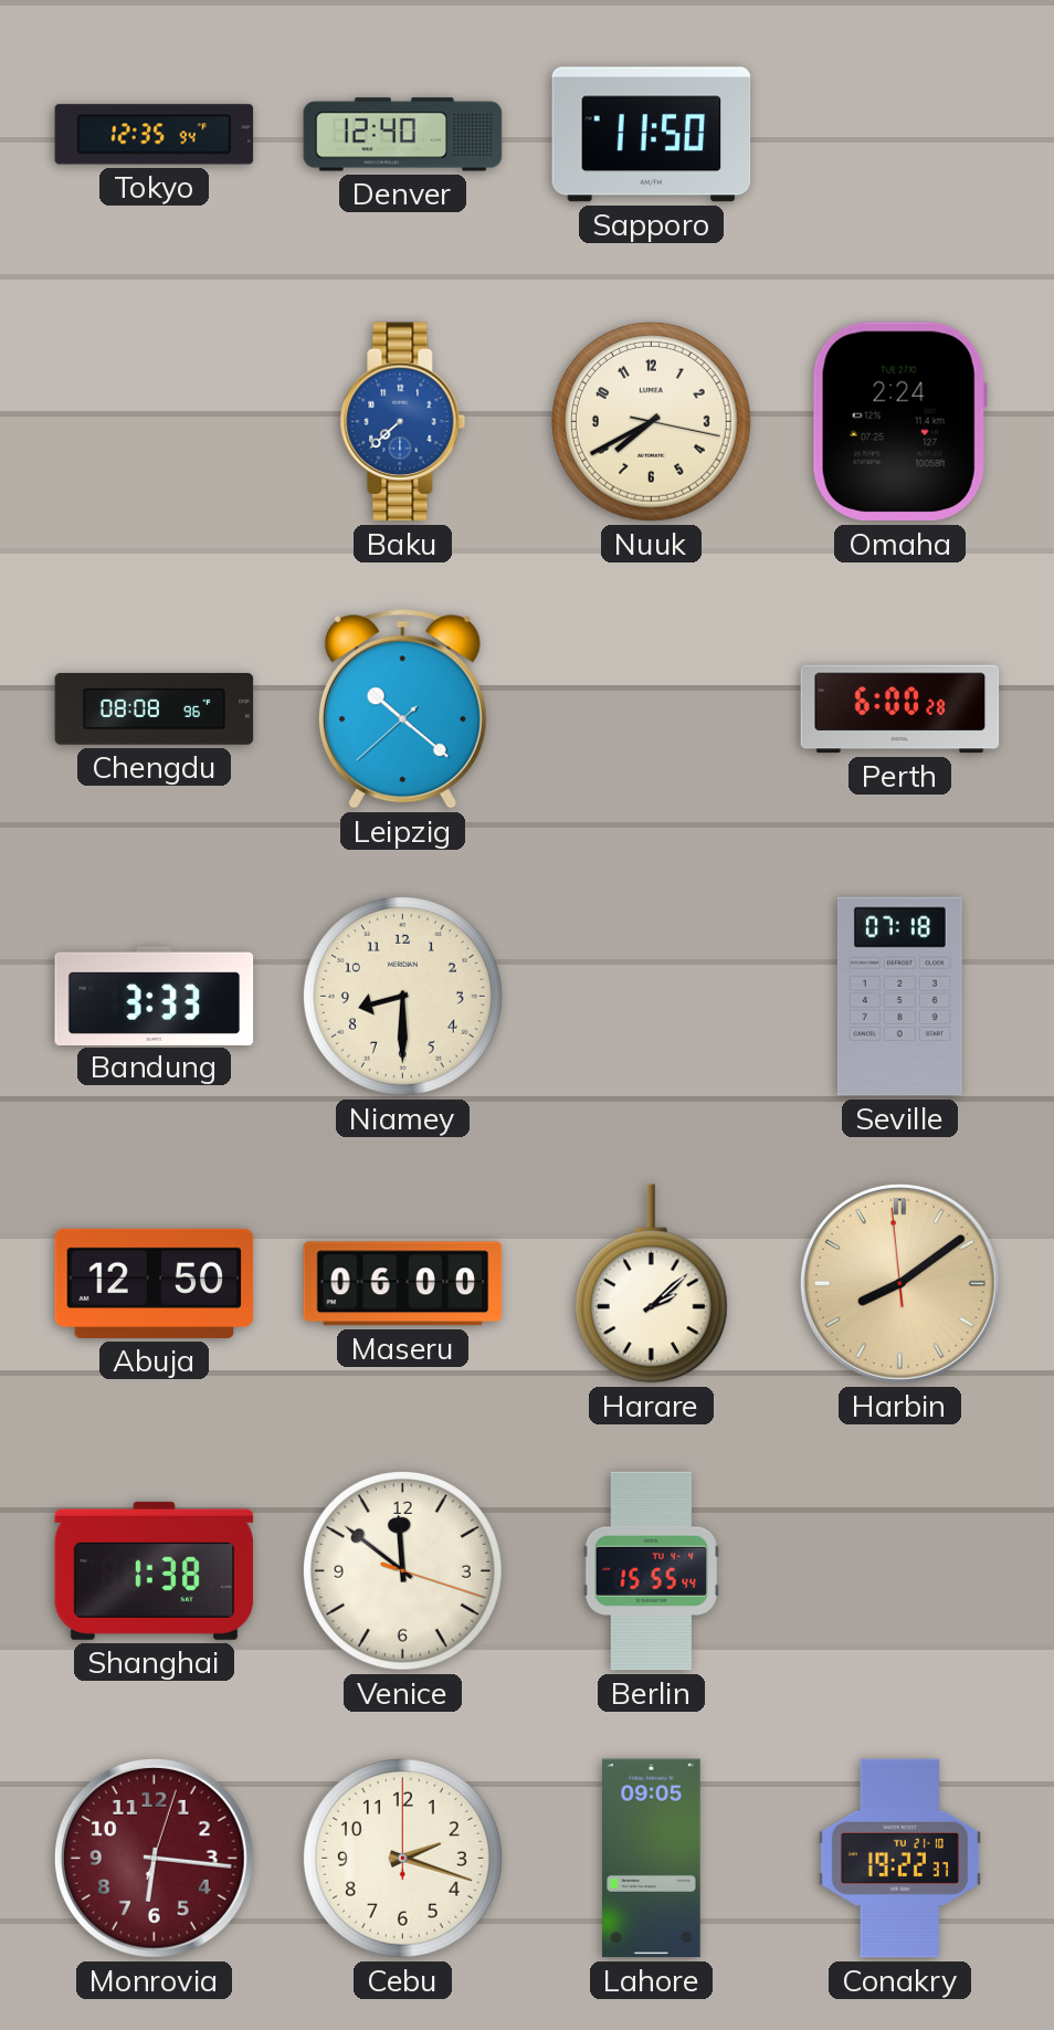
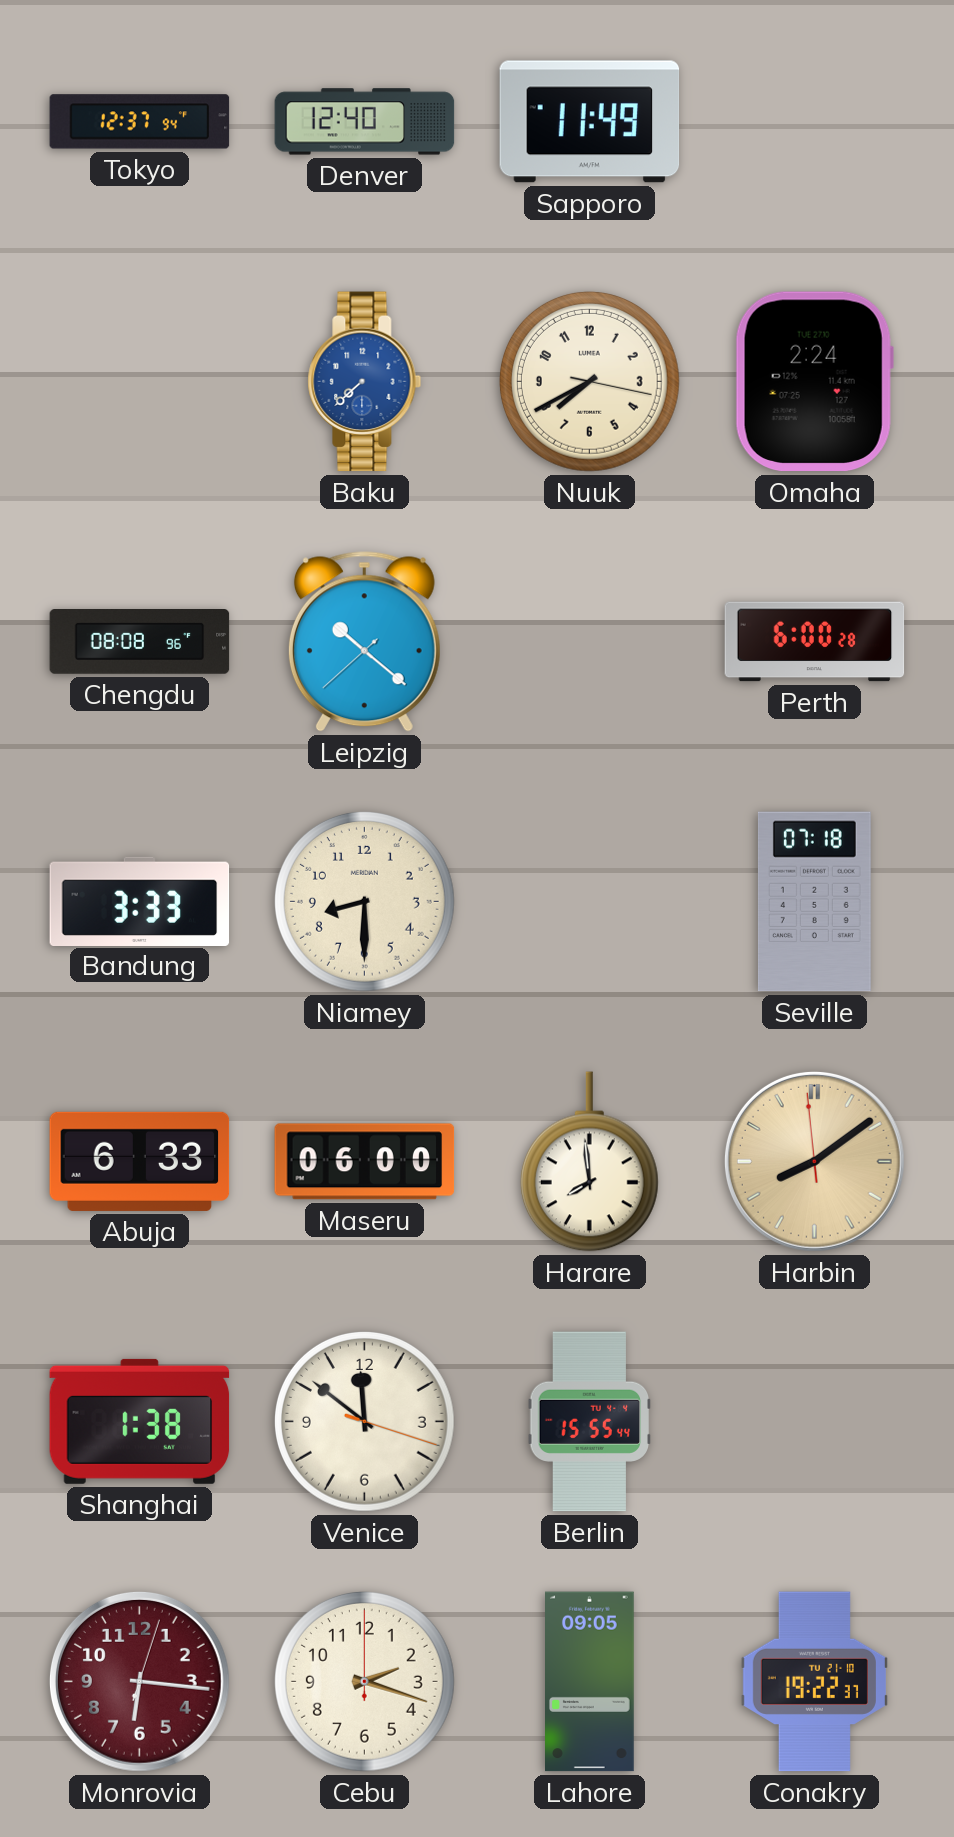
Tokyo: 12:35 -> 12:37 (140, 122)
Sapporo: 11:50 -> 11:49 (590, 122)
Abuja: 12:50 -> 6:33 (140, 1161)
Harare: 2:08 -> 7:59 (589, 1162)
